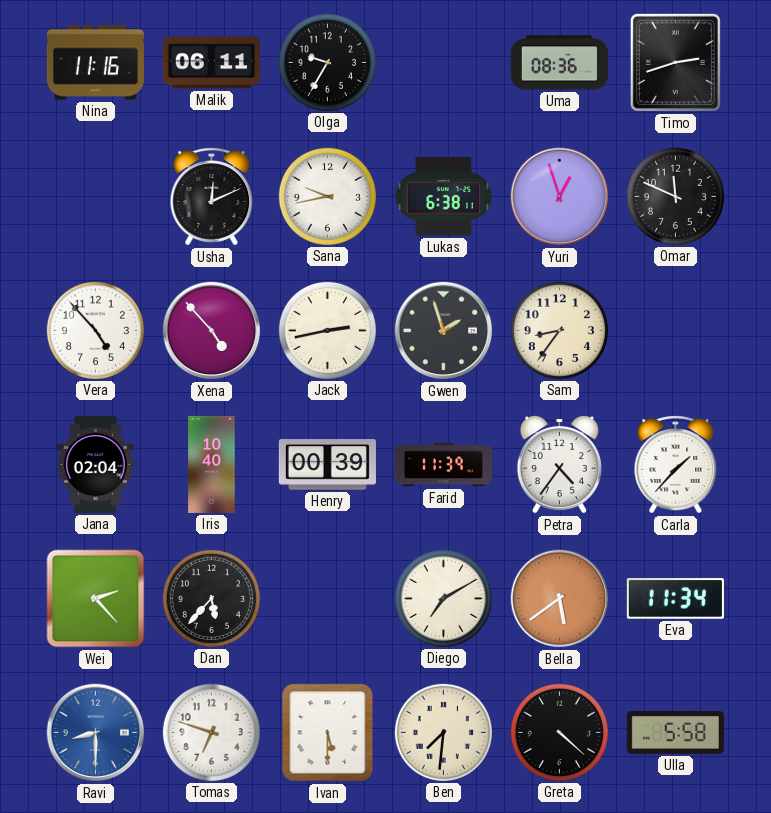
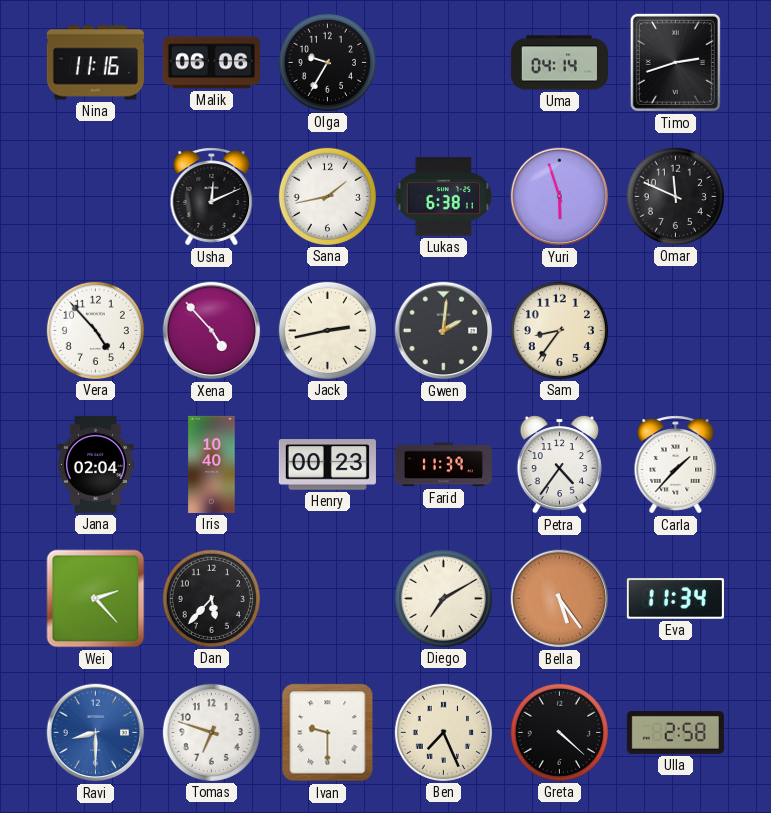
Malik: 06:11 -> 06:06 (211, 63)
Uma: 08:36 -> 04:14 (559, 63)
Sana: 9:43 -> 1:43 (327, 196)
Yuri: 12:57 -> 5:57 (560, 197)
Gwen: 1:57 -> 2:01 (444, 331)
Henry: 00:39 -> 00:23 (327, 465)
Bella: 5:39 -> 5:24 (560, 599)
Ivan: 5:30 -> 9:30 (328, 733)
Ben: 7:31 -> 7:26 (443, 732)
Ulla: 5:58 -> 2:58 (675, 733)
